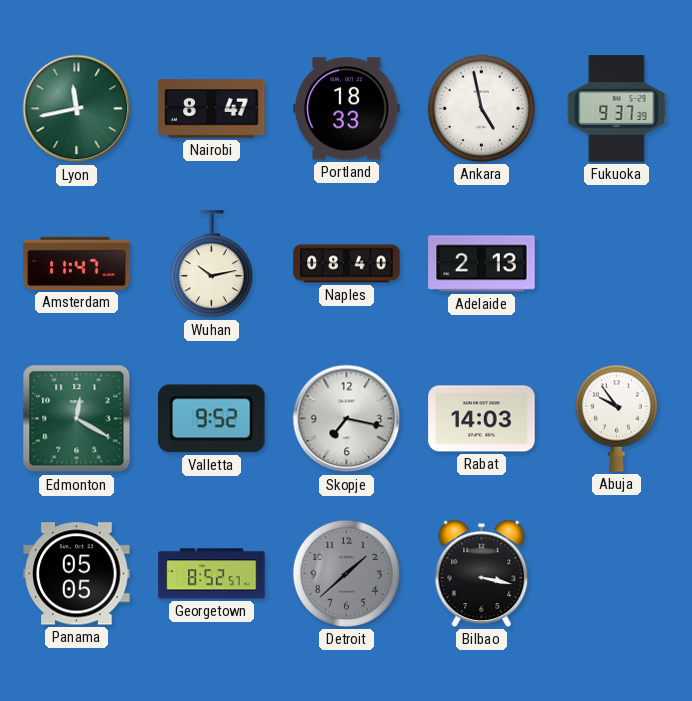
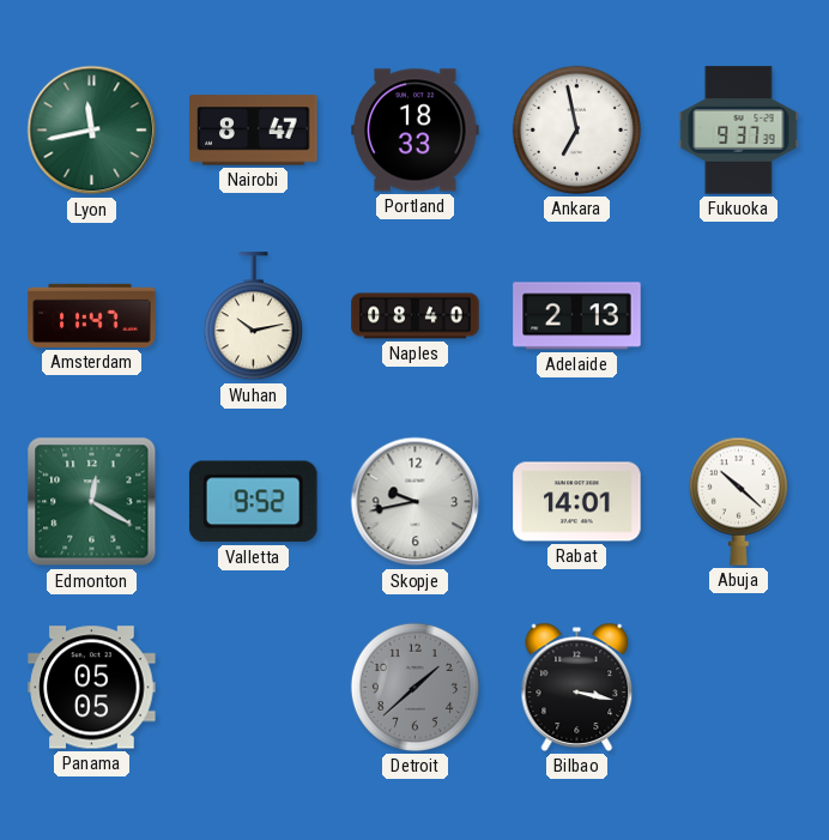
Ankara: 4:58 -> 6:58 (576, 129)
Skopje: 7:17 -> 9:43 (416, 502)
Rabat: 14:03 -> 14:01 (577, 502)
Abuja: 9:54 -> 10:22 (738, 501)
Georgetown: 8:52 -> none (212, 574)
